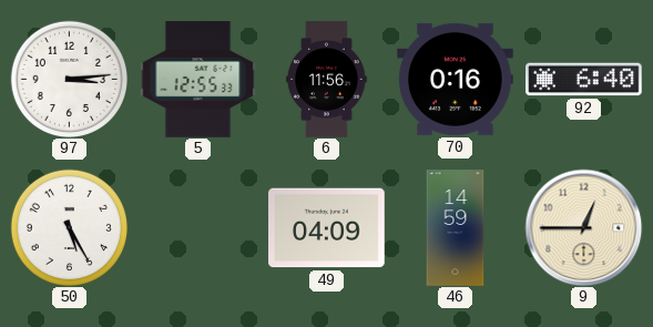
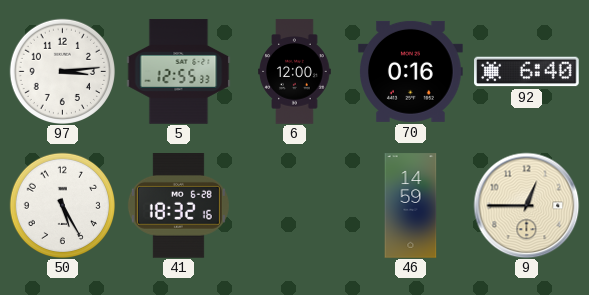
6: 11:56 -> 12:00 (295, 72)
41: none -> 18:32 (178, 206)
49: 04:09 -> none (327, 228)
